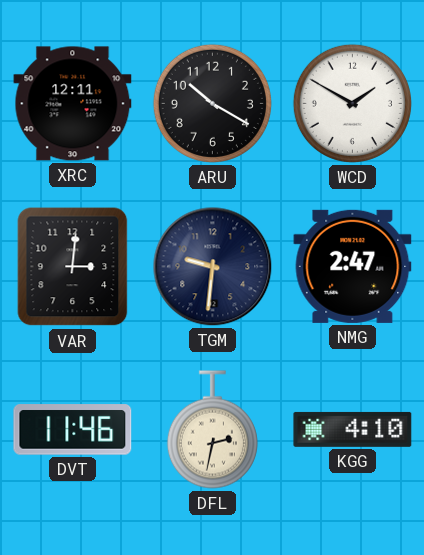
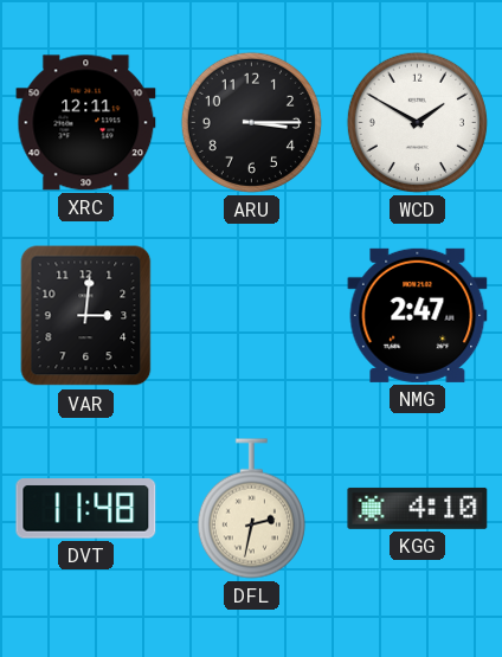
ARU: 10:20 -> 3:15 (251, 122)
TGM: 9:31 -> none (213, 267)
DVT: 11:46 -> 11:48 (86, 509)
